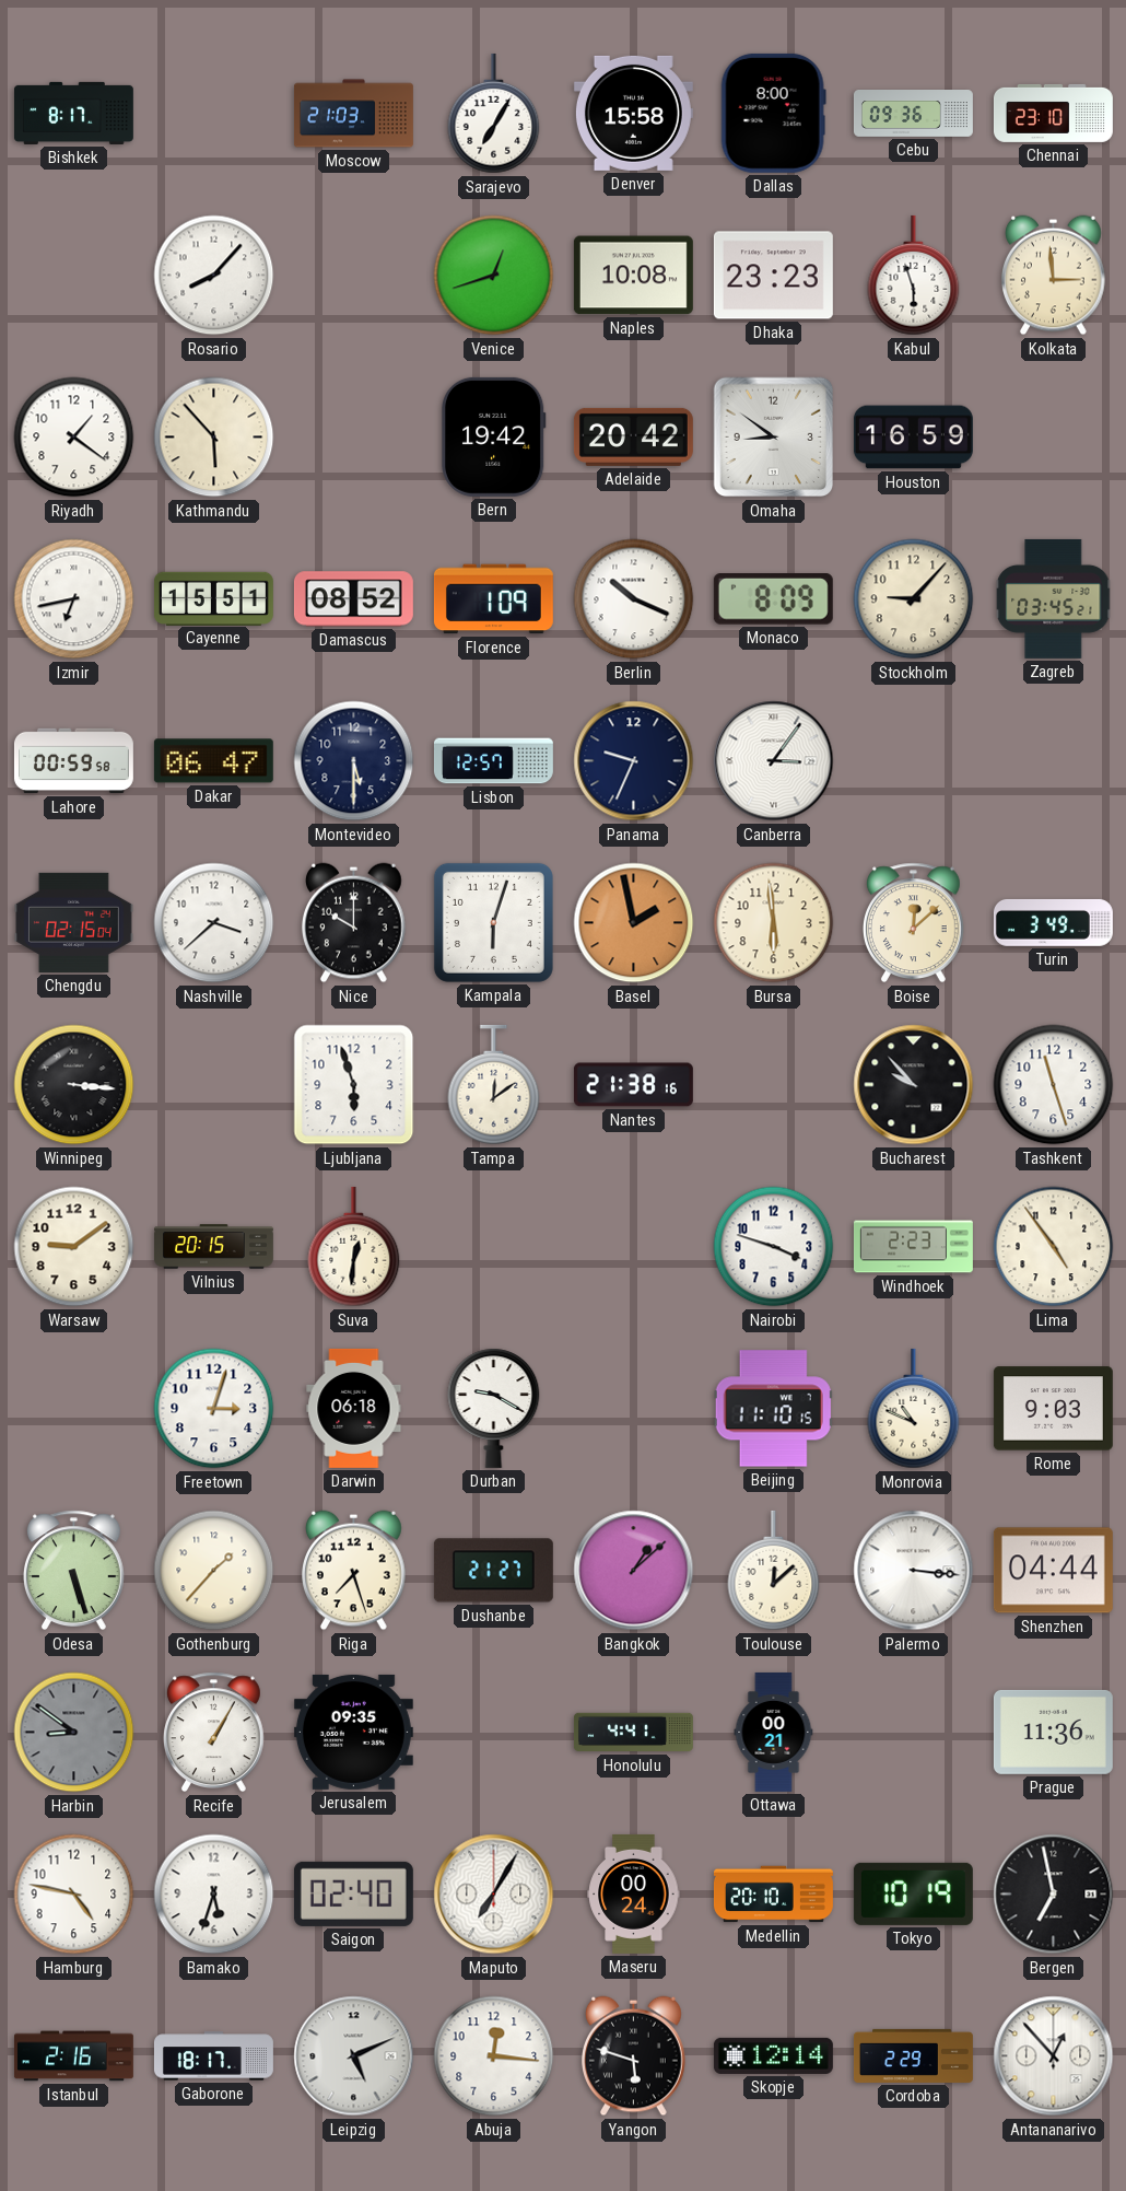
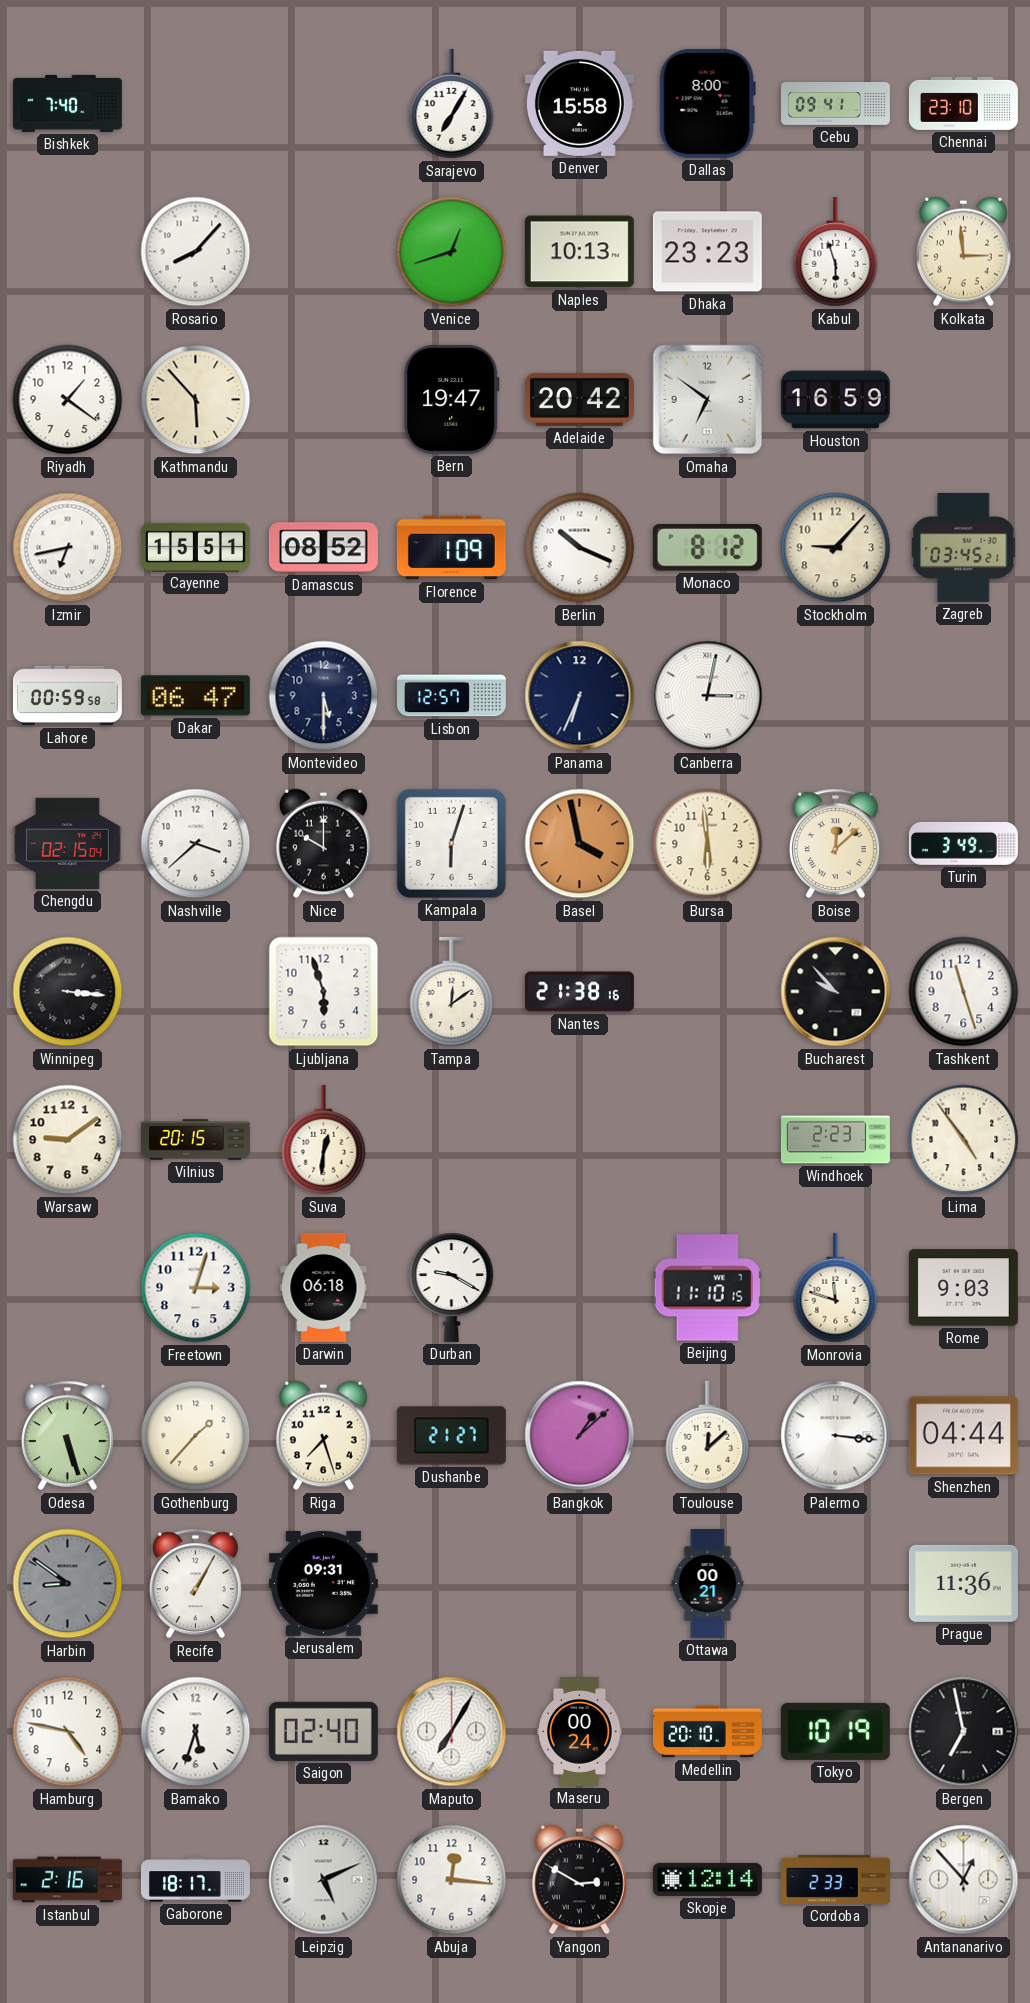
Bishkek: 8:17 -> 7:40 (67, 103)
Moscow: 21:03 -> none (353, 114)
Cebu: 09:36 -> 09:41 (835, 104)
Naples: 10:08 -> 10:13 (579, 252)
Bern: 19:42 -> 19:47 (452, 399)
Omaha: 8:51 -> 6:51 (708, 400)
Monaco: 8:09 -> 8:12 (707, 548)
Panama: 9:34 -> 6:34 (580, 696)
Canberra: 3:06 -> 3:02 (708, 696)
Basel: 1:58 -> 3:58 (580, 844)
Nairobi: 3:48 -> none (774, 1247)
Monrovia: 10:49 -> 11:48 (836, 1288)
Jerusalem: 09:35 -> 09:31 (323, 1583)
Honolulu: 4:41 -> none (633, 1733)
Yangon: 5:48 -> 2:50 (580, 1880)
Cordoba: 2:29 -> 2:33 (835, 1879)
